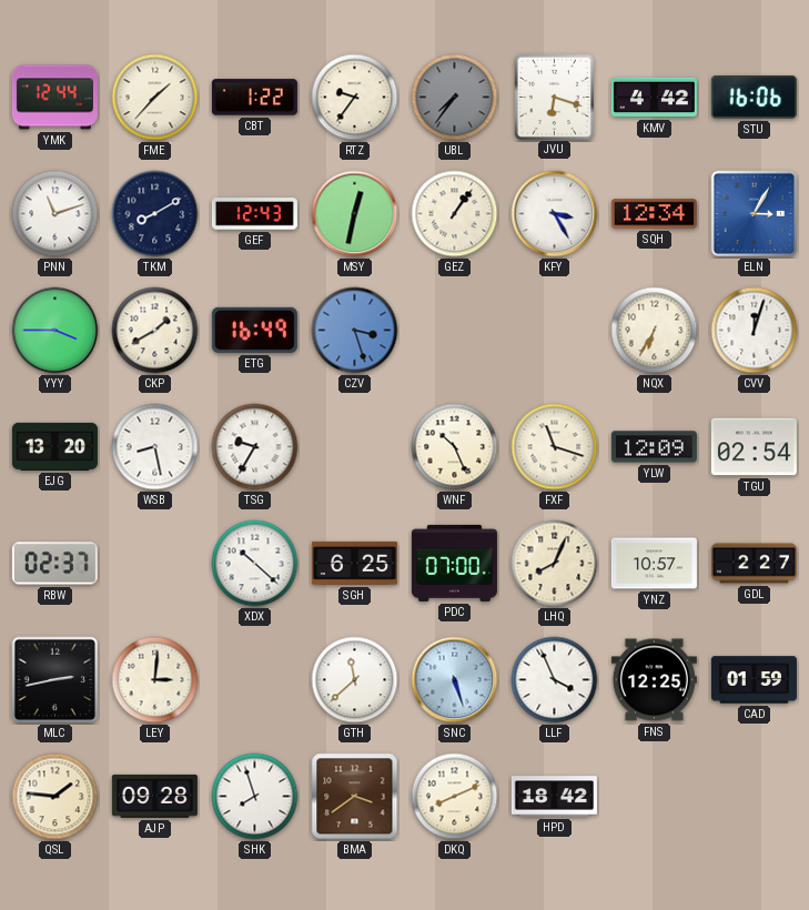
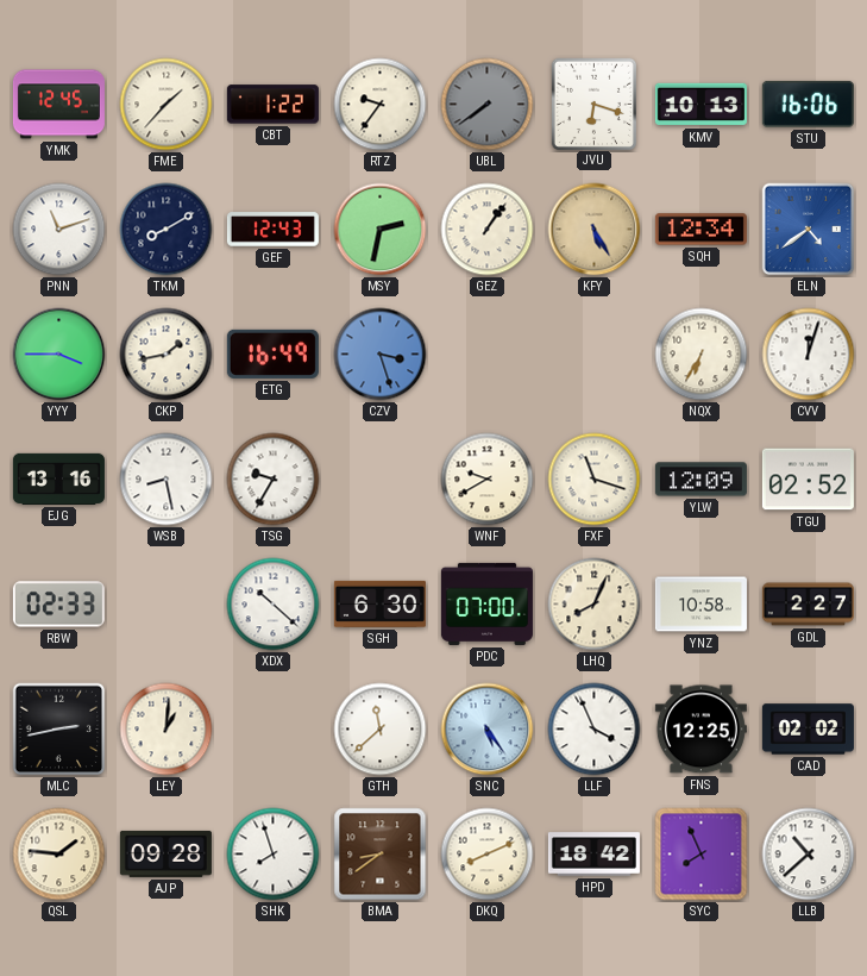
YMK: 12:44 -> 12:45 (58, 105)
UBL: 7:36 -> 7:39 (488, 105)
KMV: 4:42 -> 10:13 (700, 105)
MSY: 12:32 -> 2:32 (381, 230)
KFY: 3:25 -> 5:25 (595, 230)
KFY dial: white -> champagne (595, 230)
ELN: 3:05 -> 4:39 (809, 230)
CKP: 1:40 -> 1:43 (167, 355)
EJG: 13:20 -> 13:16 (58, 478)
WNF: 10:26 -> 9:40 (488, 480)
TGU: 02:54 -> 02:52 (808, 480)
RBW: 02:37 -> 02:33 (58, 605)
SGH: 6:25 -> 6:30 (379, 603)
YNZ: 10:57 -> 10:58 (700, 605)
LEY: 3:01 -> 1:01 (167, 730)
SNC: 5:27 -> 5:24 (488, 730)
CAD: 01:59 -> 02:02 (808, 730)
BMA: 3:39 -> 8:39 (381, 855)
SYC: none -> 7:56 (702, 855)
LLB: none -> 10:38 (809, 855)
